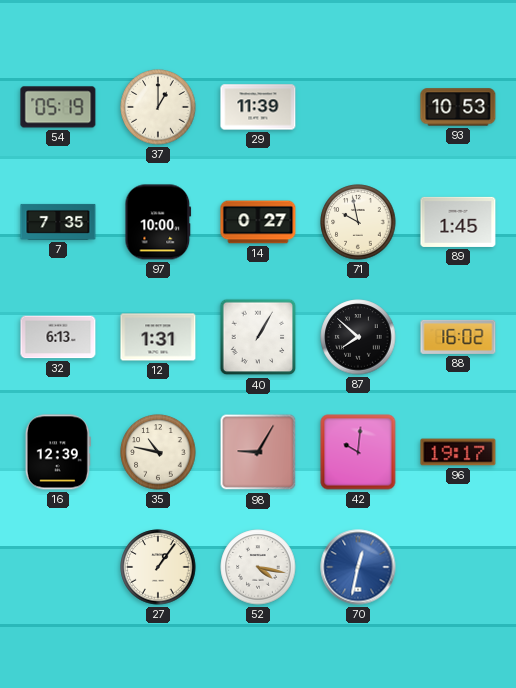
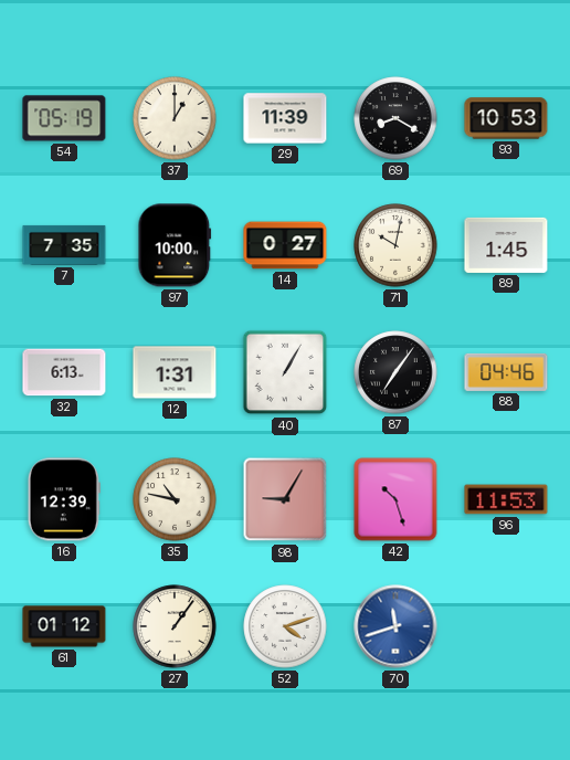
69: none -> 8:20 (395, 118)
71: 9:58 -> 10:02 (395, 245)
87: 7:52 -> 7:06 (395, 372)
88: 16:02 -> 04:46 (506, 372)
42: 10:01 -> 10:27 (395, 499)
96: 19:17 -> 11:53 (506, 499)
61: none -> 01:12 (64, 626)
52: 4:17 -> 4:12 (285, 626)
70: 12:32 -> 11:42 (395, 626)
